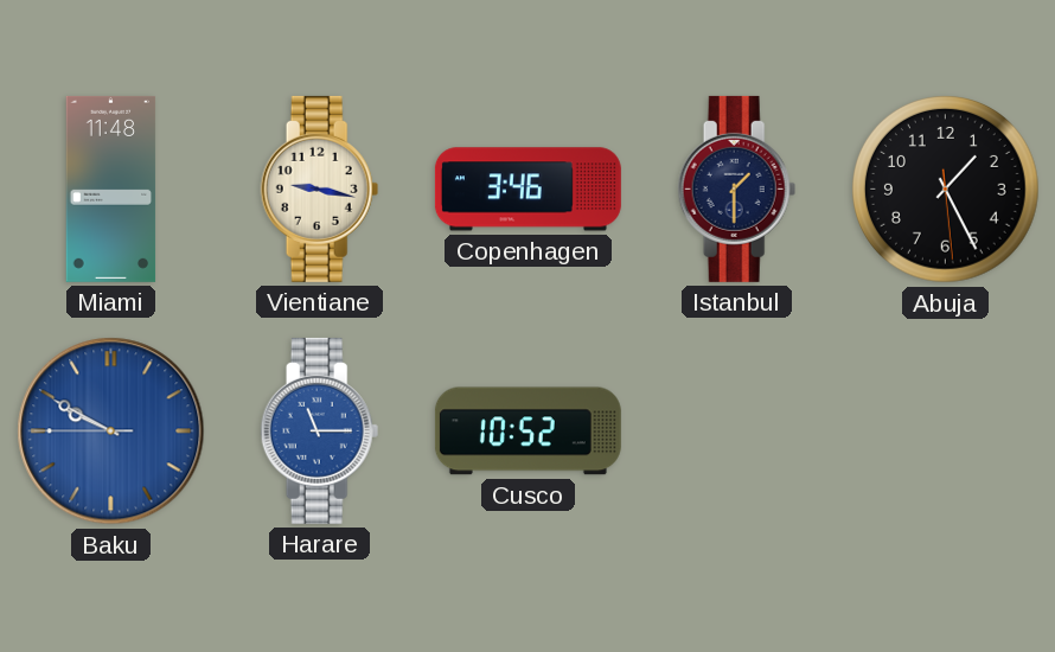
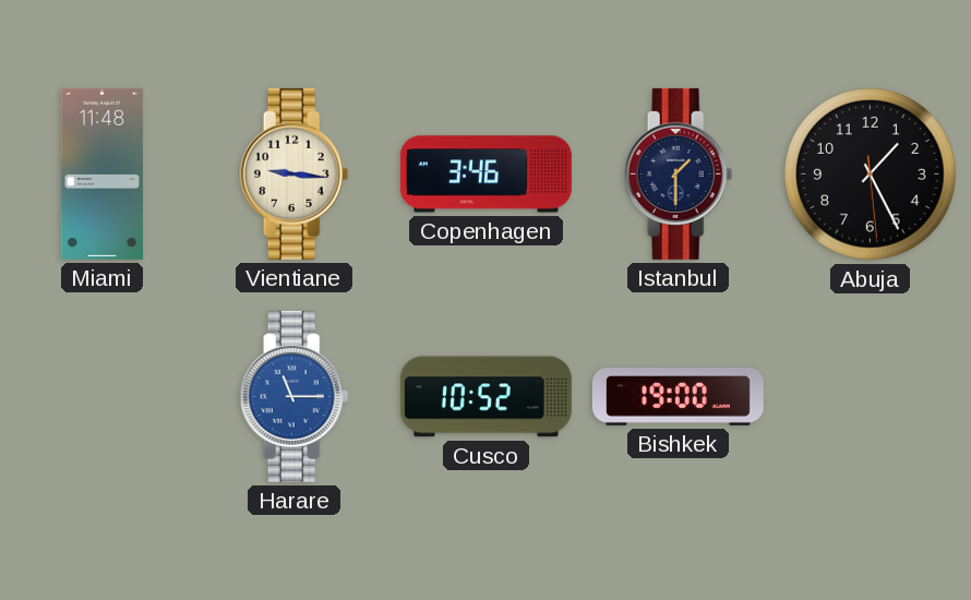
Vientiane: 9:17 -> 9:16 (295, 173)
Baku: 9:49 -> none (111, 432)
Bishkek: none -> 19:00 (678, 397)
